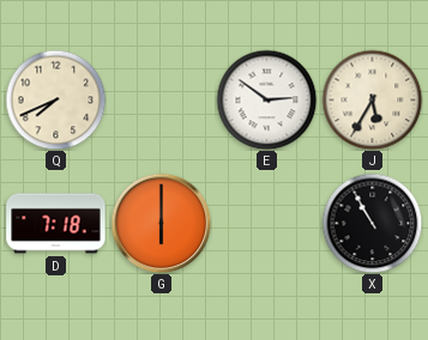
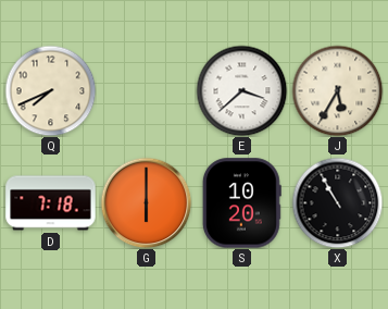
E: 2:51 -> 3:38 (241, 90)
S: none -> 10:20 (241, 203)
